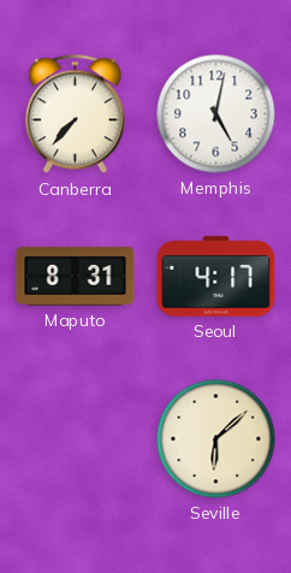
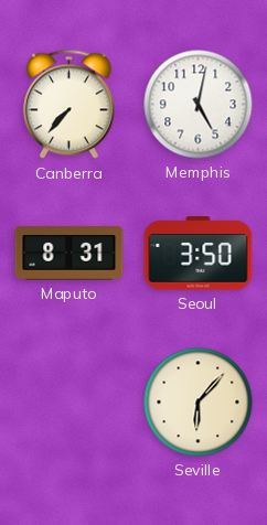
Seoul: 4:17 -> 3:50 (199, 254)
Seville: 6:08 -> 6:07 (199, 403)
